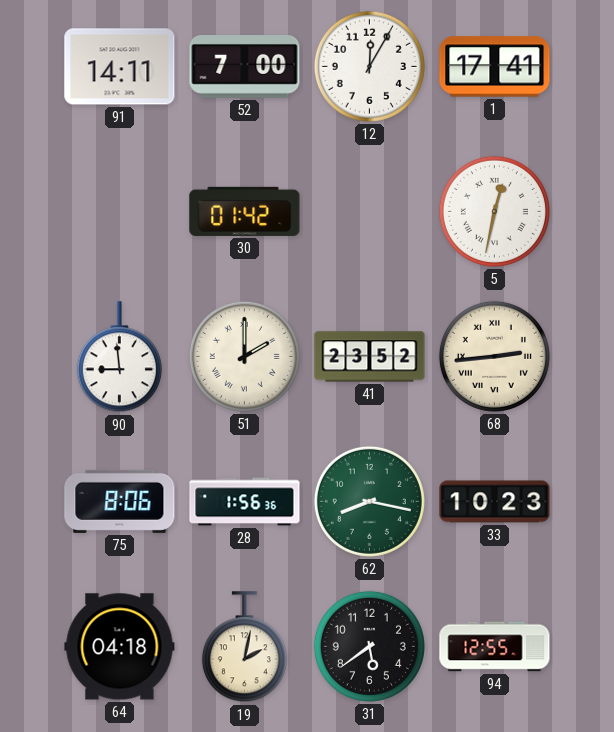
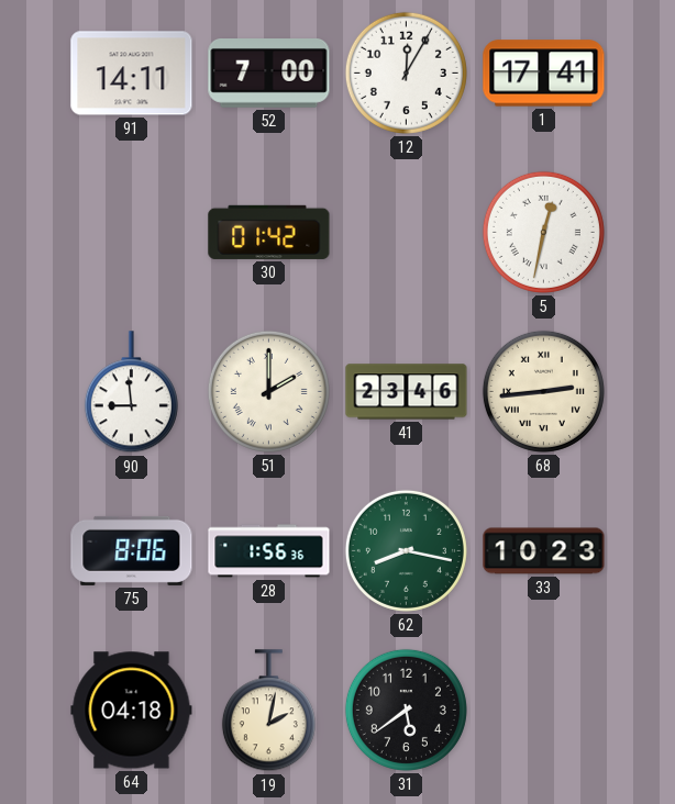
41: 23:52 -> 23:46 (407, 392)
94: 12:55 -> none (495, 647)
